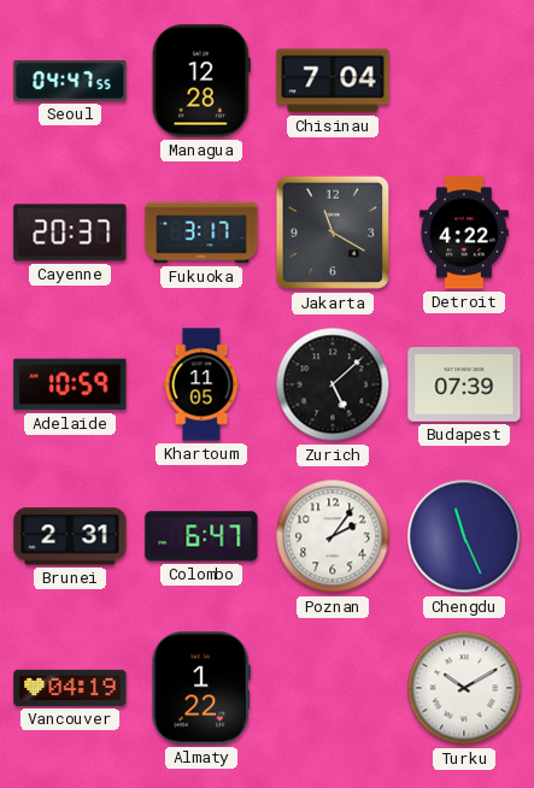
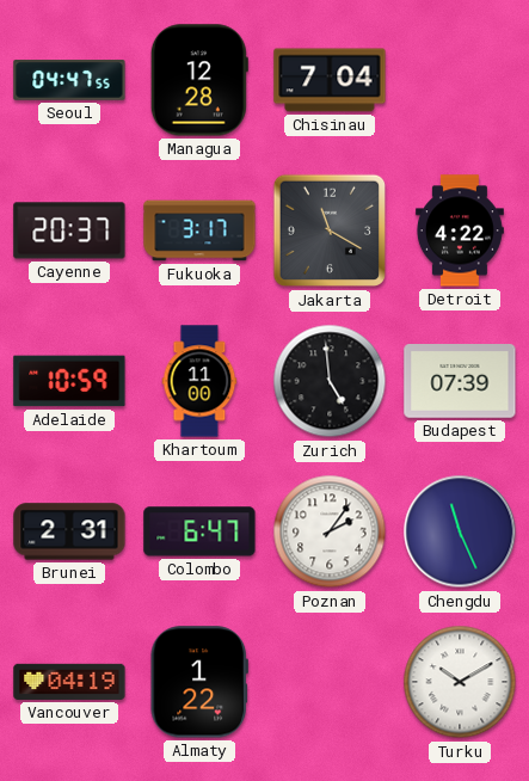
Khartoum: 11:05 -> 11:00 (199, 381)
Zurich: 5:08 -> 4:59 (330, 381)
